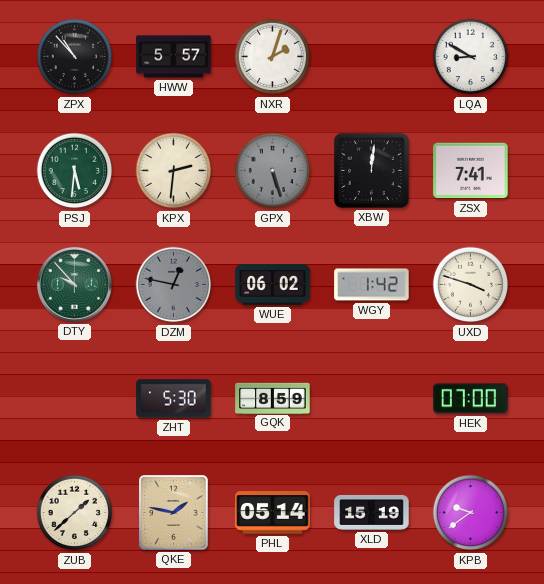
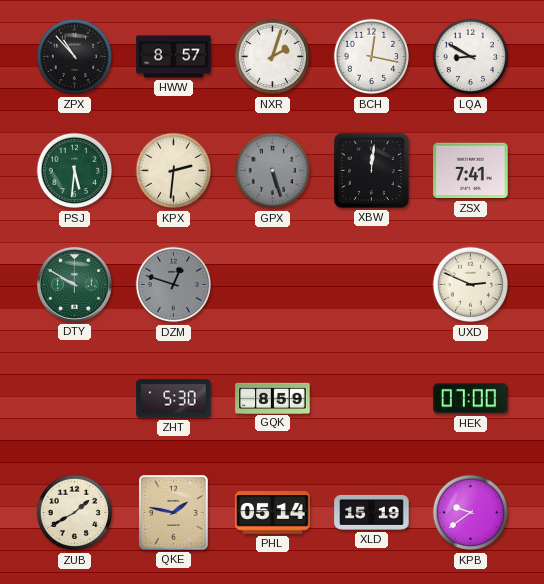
HWW: 5:57 -> 8:57 (174, 57)
BCH: none -> 12:17 (372, 57)
DTY: 9:53 -> 9:50 (74, 284)
DZM: 12:47 -> 12:48 (174, 285)
WUE: 06:02 -> none (273, 284)
WGY: 1:42 -> none (372, 285)
UXD: 3:48 -> 2:49 (471, 285)
ZUB: 1:38 -> 1:40 (75, 513)
